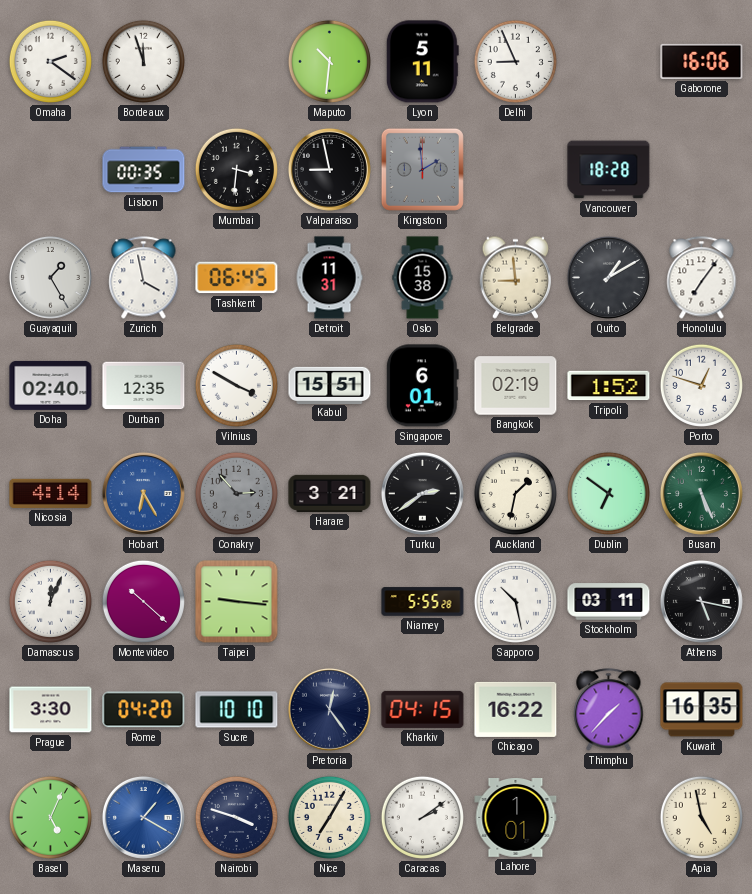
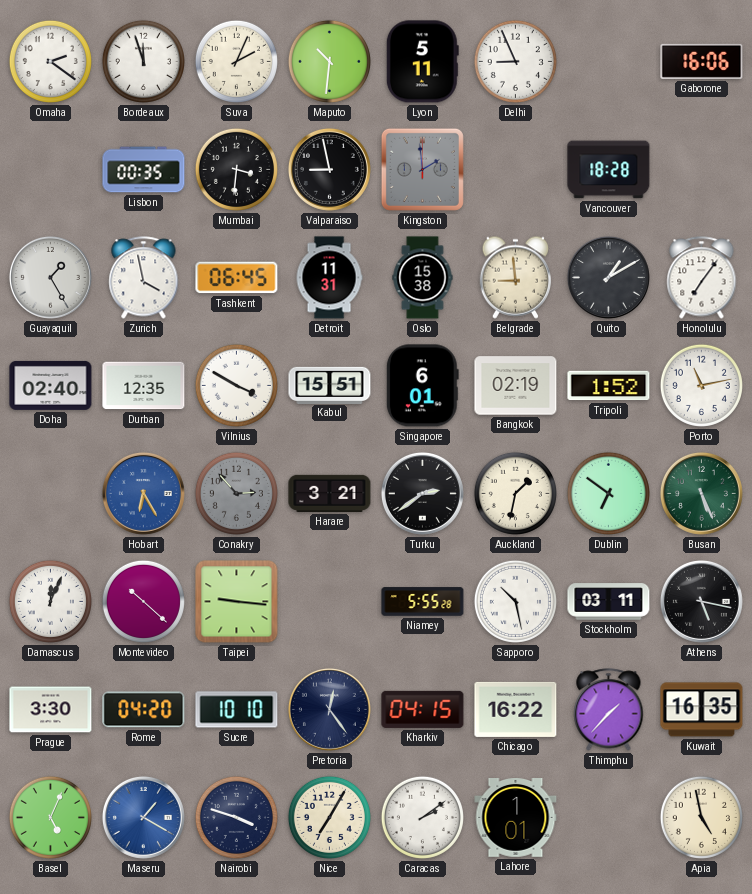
Suva: none -> 2:04 (236, 61)
Porto: 12:48 -> 11:13 (701, 385)
Nicosia: 4:14 -> none (51, 493)
